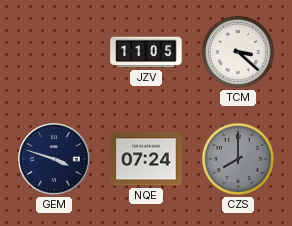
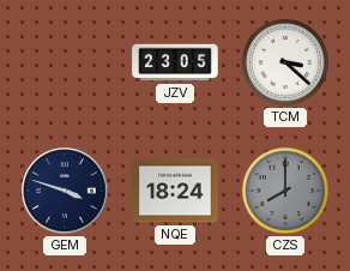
JZV: 11:05 -> 23:05 (175, 62)
NQE: 07:24 -> 18:24 (175, 191)
